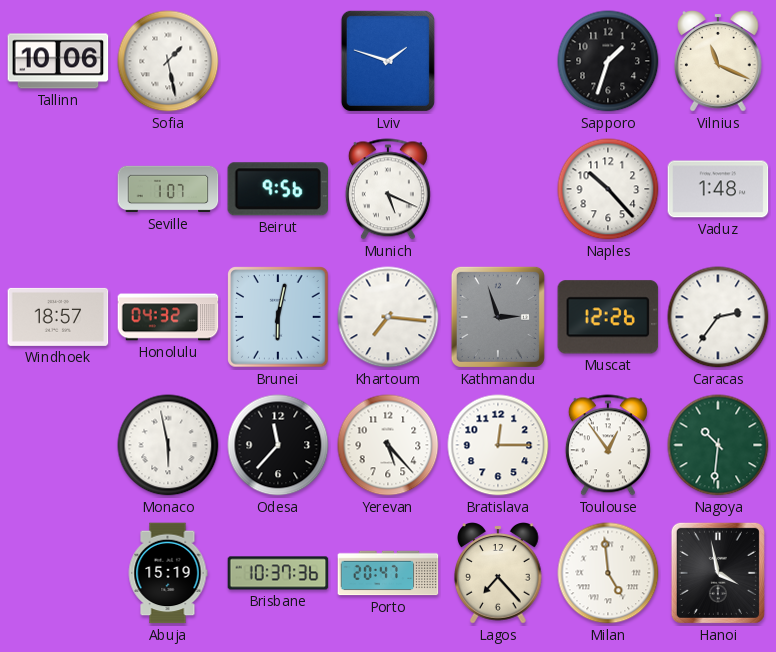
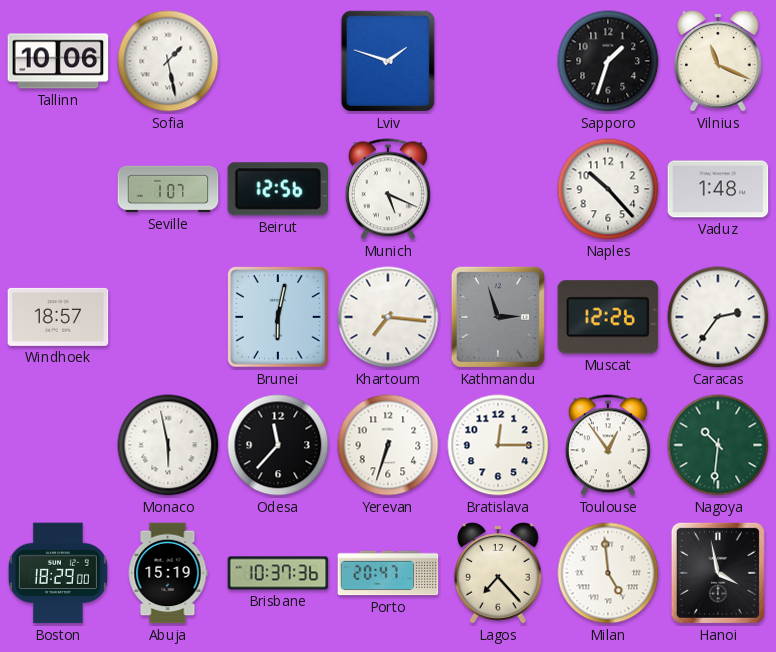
Beirut: 9:56 -> 12:56 (278, 189)
Honolulu: 04:32 -> none (168, 317)
Yerevan: 5:23 -> 6:33 (388, 445)
Boston: none -> 18:29 (58, 573)
